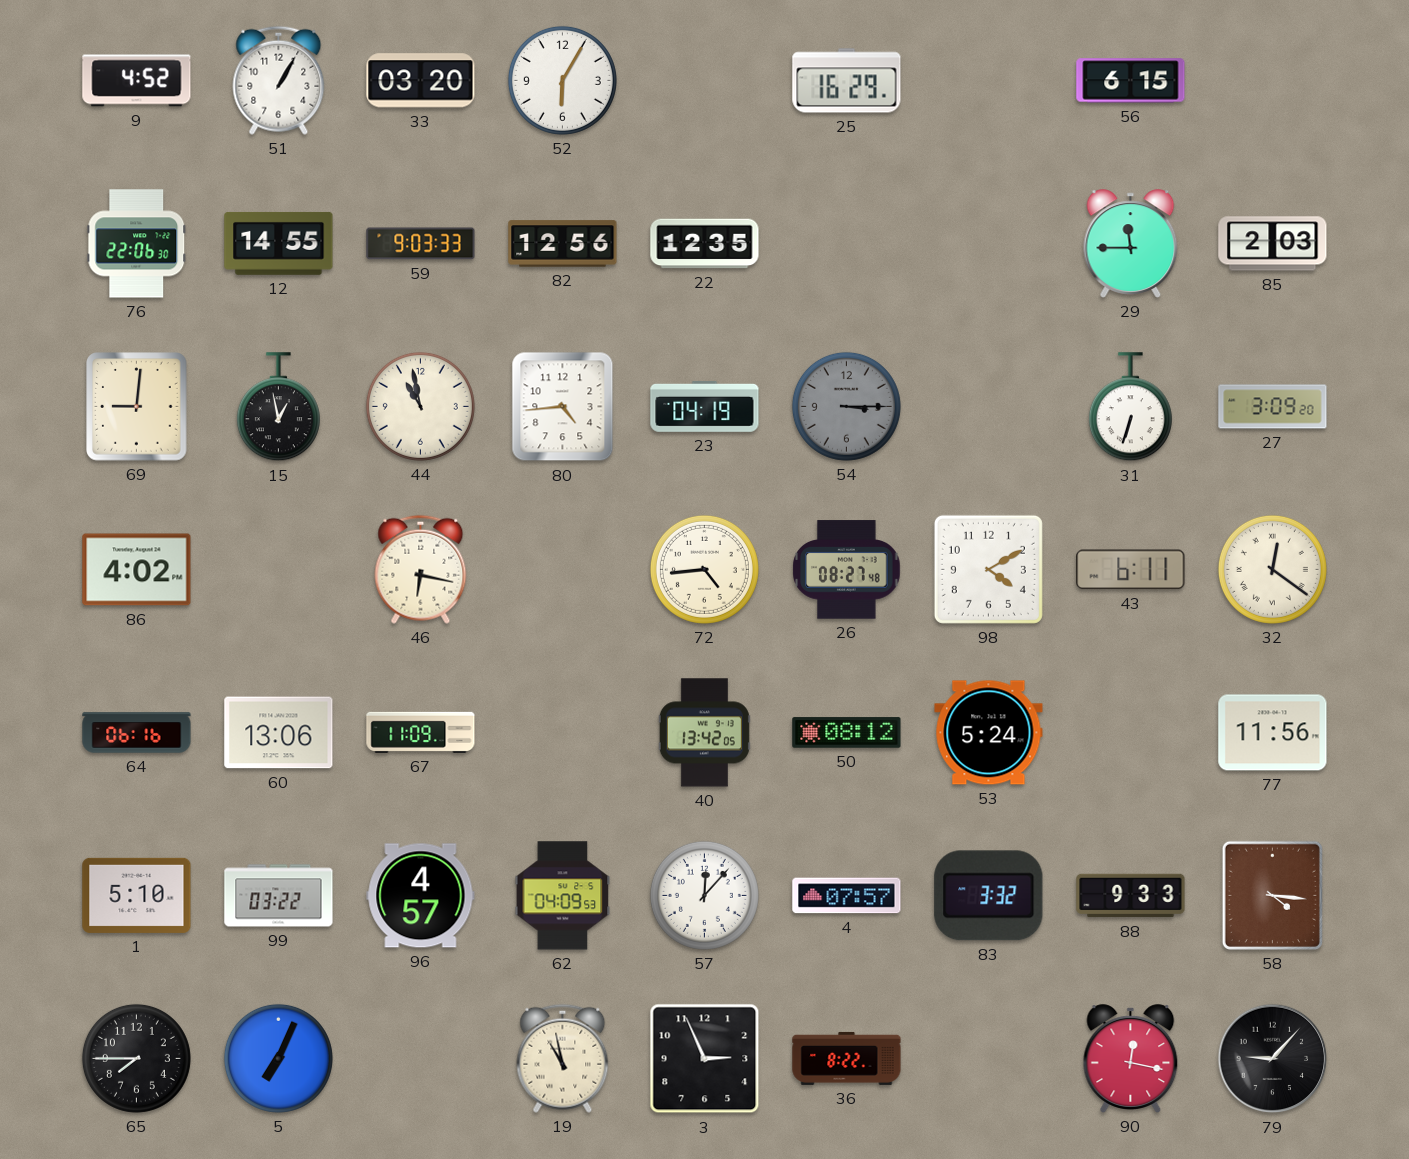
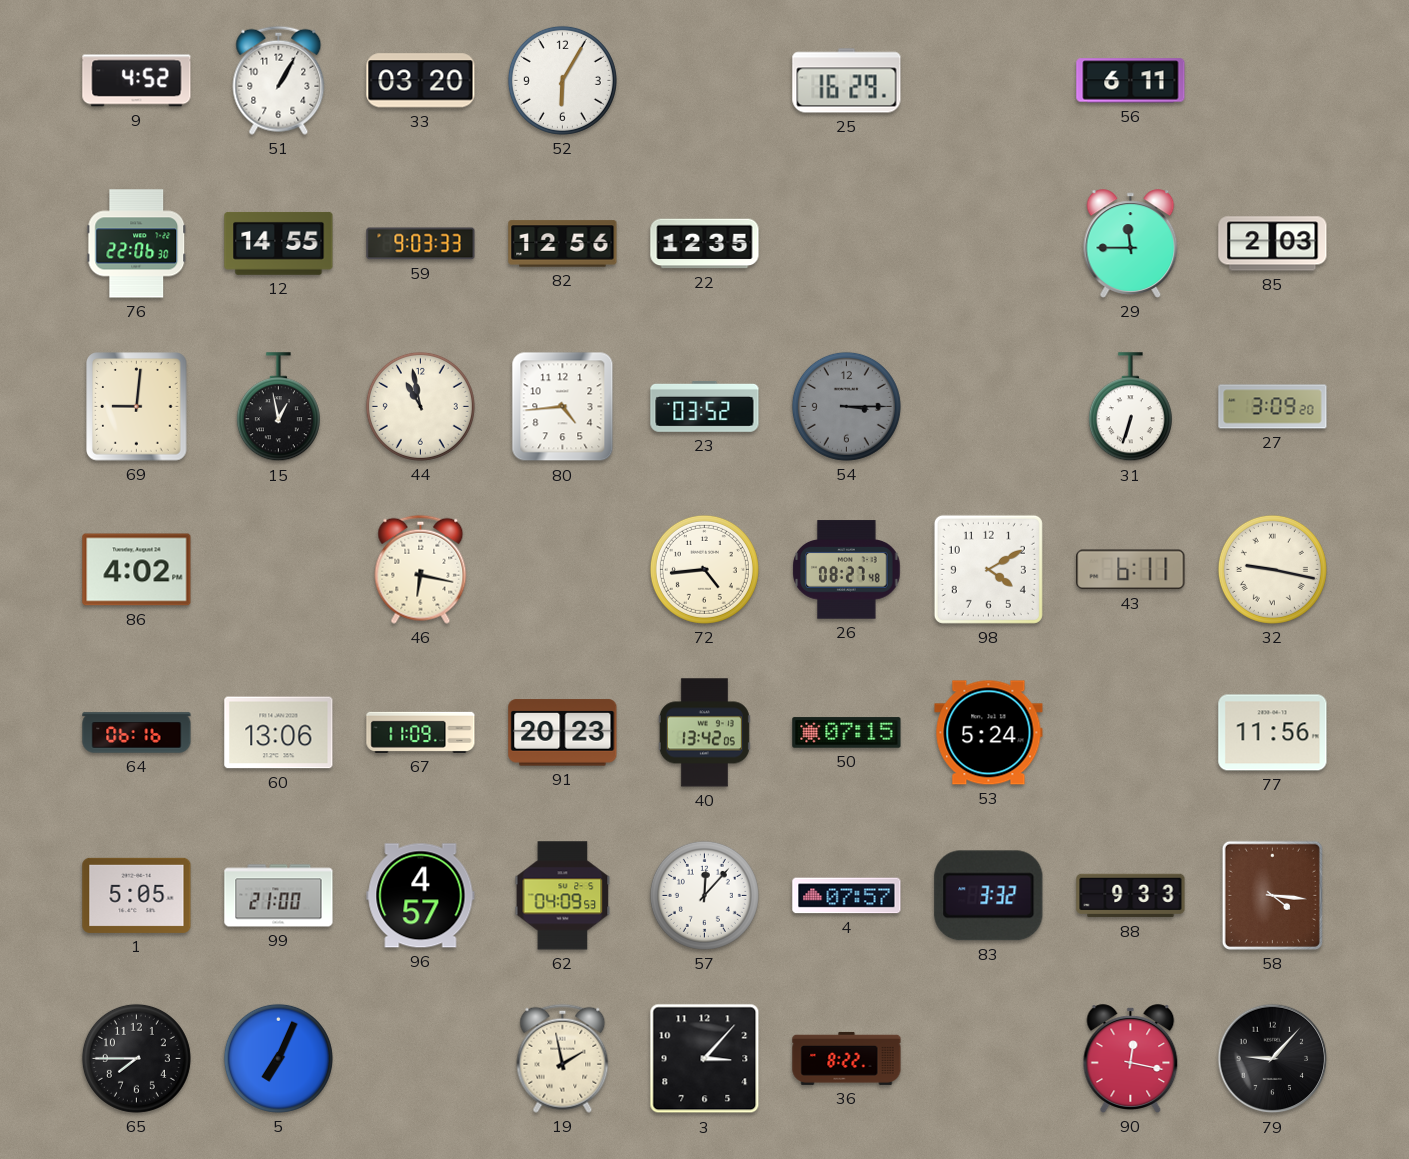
56: 6:15 -> 6:11 (1131, 81)
23: 04:19 -> 03:52 (705, 407)
32: 12:21 -> 9:17 (1272, 569)
91: none -> 20:23 (563, 733)
50: 08:12 -> 07:15 (847, 733)
1: 5:10 -> 5:05 (137, 895)
99: 03:22 -> 21:00 (279, 896)
19: 10:58 -> 1:58 (563, 1058)
3: 2:56 -> 3:07 (705, 1059)
